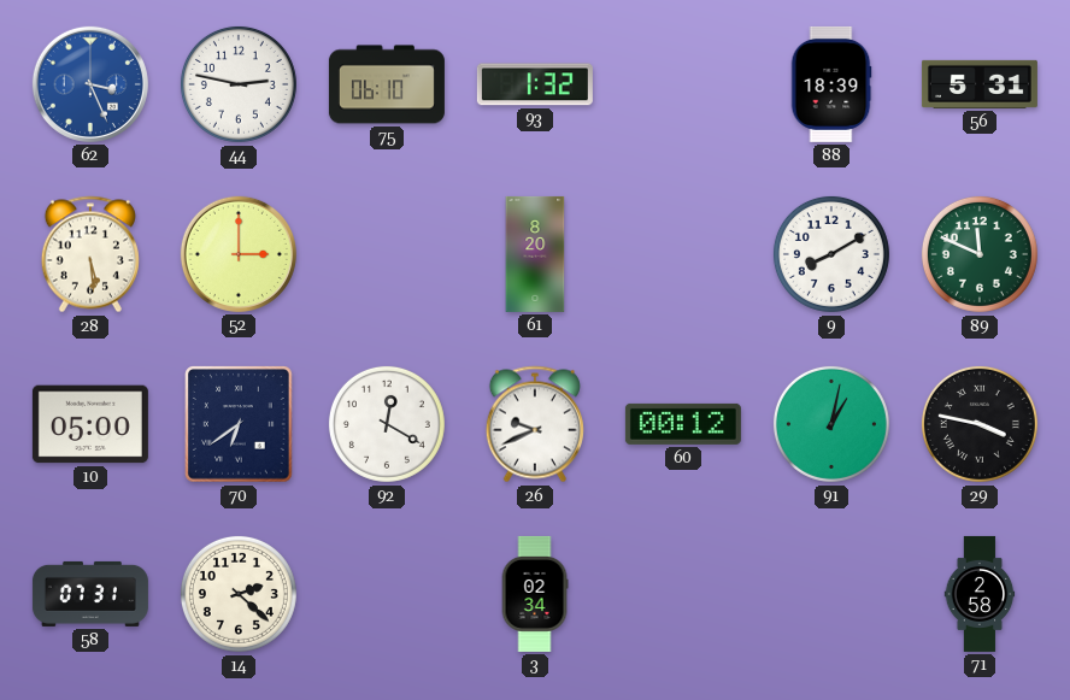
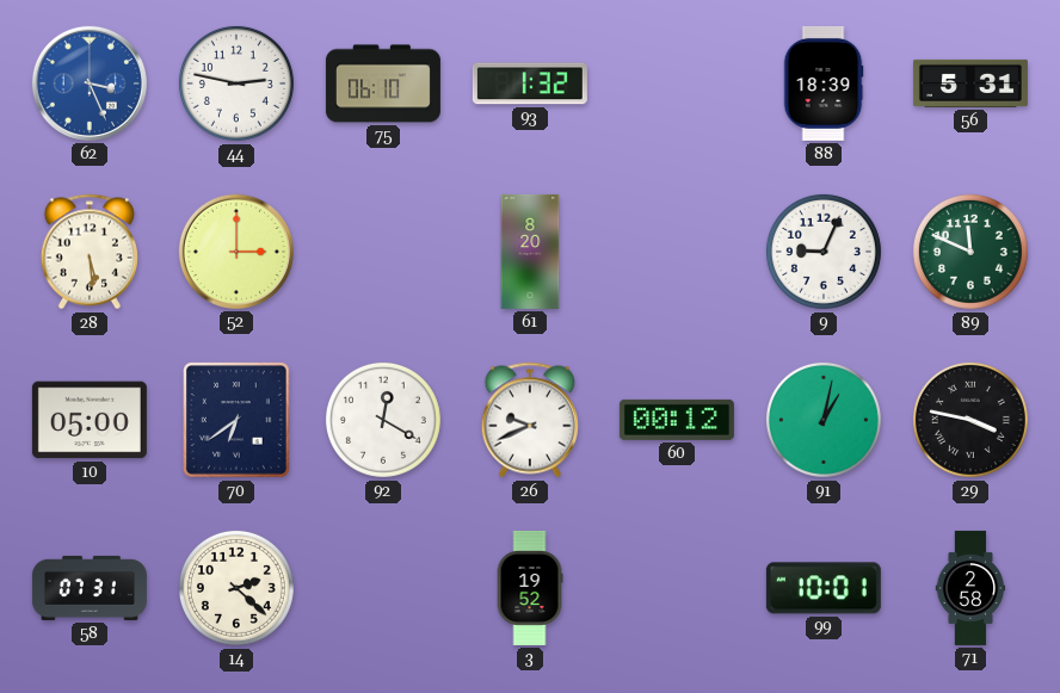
9: 8:10 -> 9:04 (824, 252)
3: 02:34 -> 19:52 (530, 588)
99: none -> 10:01 (824, 588)
